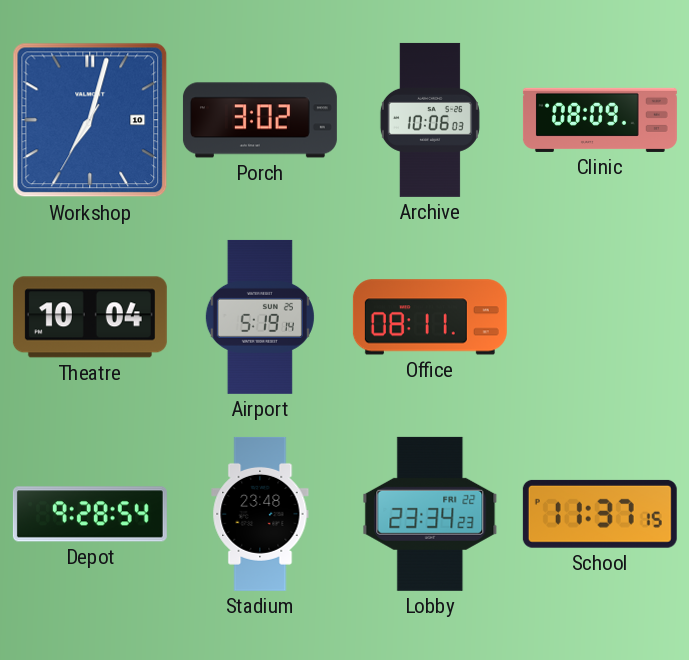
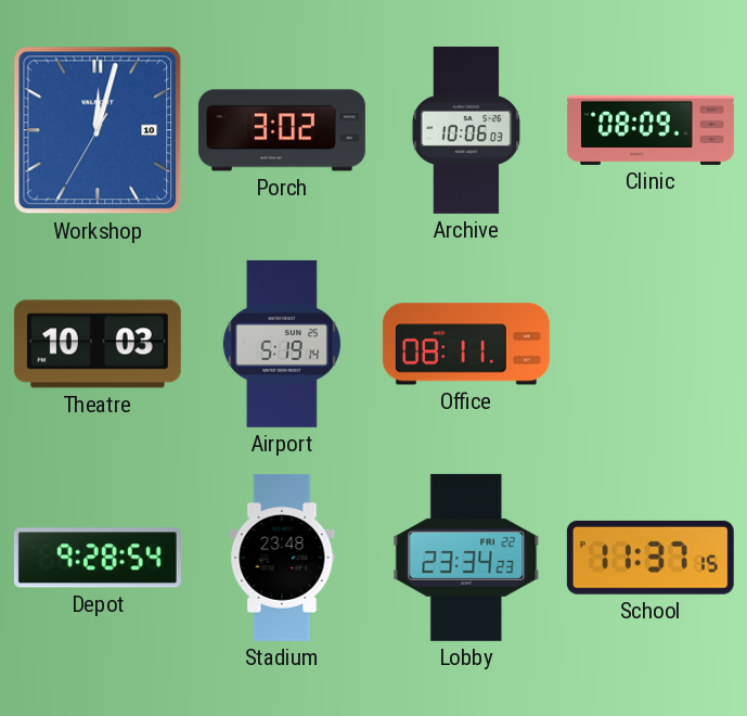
Workshop: 7:02 -> 12:02 (98, 130)
Theatre: 10:04 -> 10:03 (98, 344)
